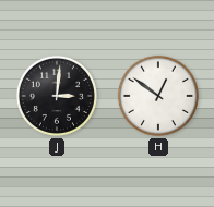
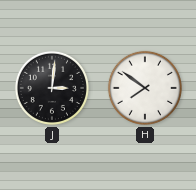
H: 12:51 -> 7:51 (145, 88)
